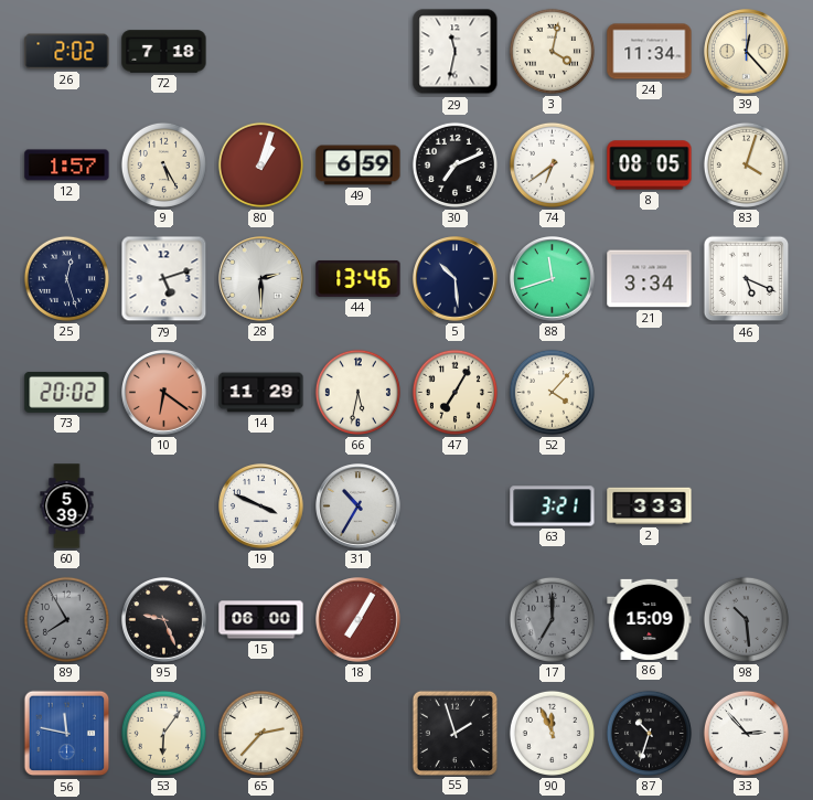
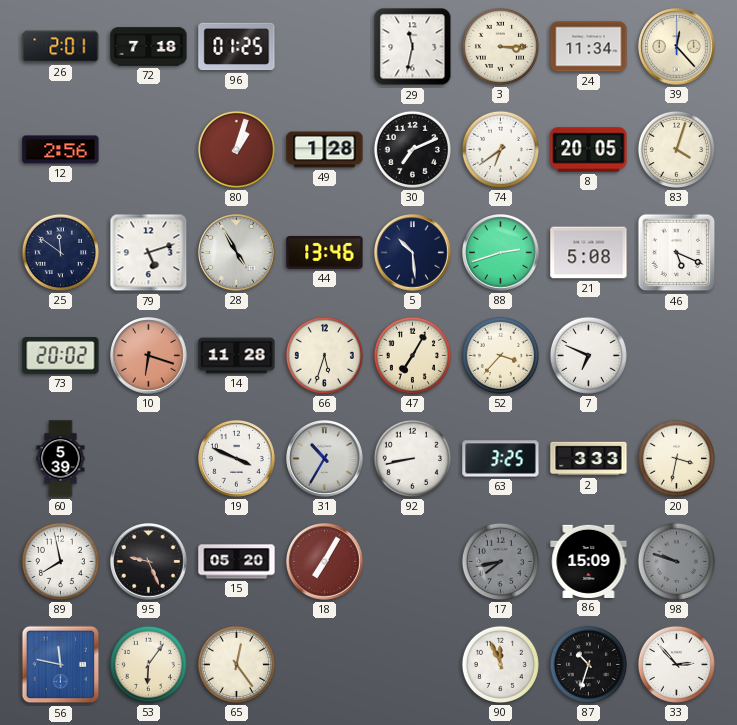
26: 2:02 -> 2:01 (61, 47)
96: none -> 01:25 (237, 47)
3: 4:02 -> 3:15 (500, 46)
12: 1:57 -> 2:56 (61, 150)
9: 5:25 -> none (163, 164)
49: 6:59 -> 1:28 (325, 150)
8: 08:05 -> 20:05 (589, 150)
25: 12:27 -> 11:51 (60, 252)
28: 2:30 -> 4:55 (237, 253)
88: 11:42 -> 2:42 (501, 253)
21: 3:34 -> 5:08 (589, 253)
10: 6:21 -> 6:18 (149, 356)
14: 11:29 -> 11:28 (237, 356)
66: 5:32 -> 5:33 (324, 355)
52: 4:07 -> 3:37 (500, 355)
7: none -> 6:49 (588, 355)
92: none -> 8:43 (412, 458)
63: 3:21 -> 3:25 (501, 459)
20: none -> 3:32 (676, 458)
89: 7:55 -> 7:58 (60, 561)
89 dial: grey -> white (60, 561)
15: 06:00 -> 05:20 (237, 562)
17: 7:00 -> 7:43 (500, 561)
98: 10:29 -> 9:48 (676, 561)
65: 2:37 -> 12:24 (236, 664)
55: 1:57 -> none (454, 733)
